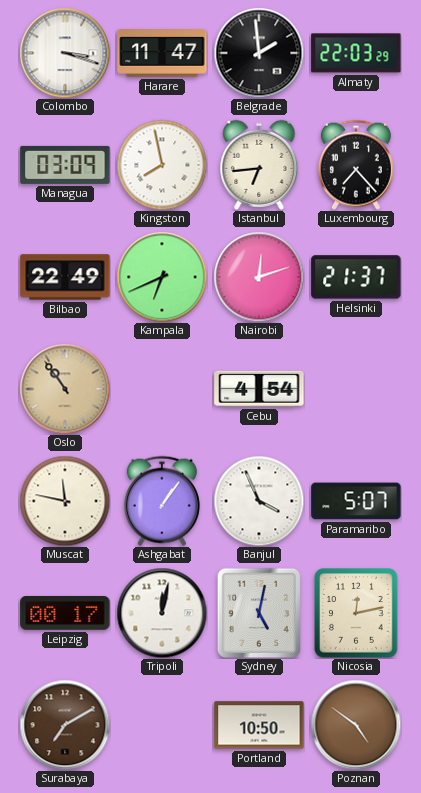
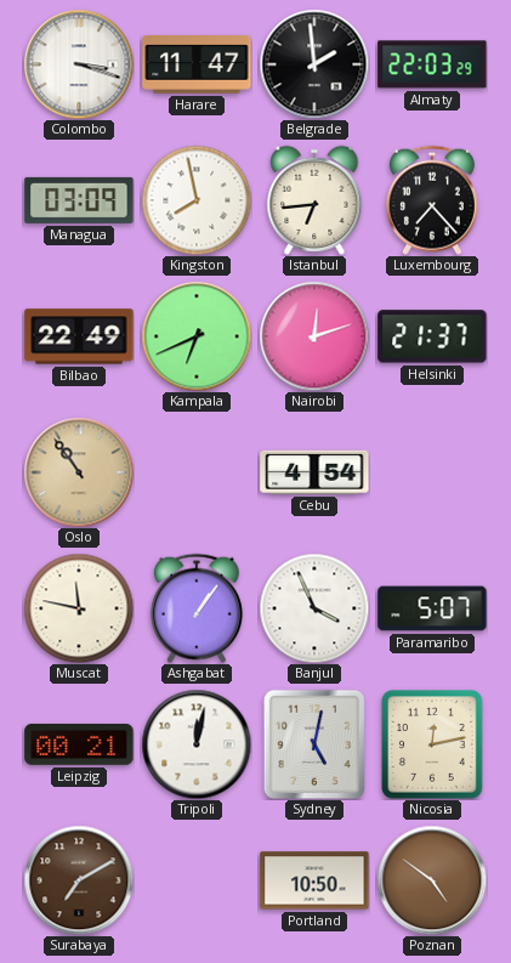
Leipzig: 00:17 -> 00:21 (79, 744)
